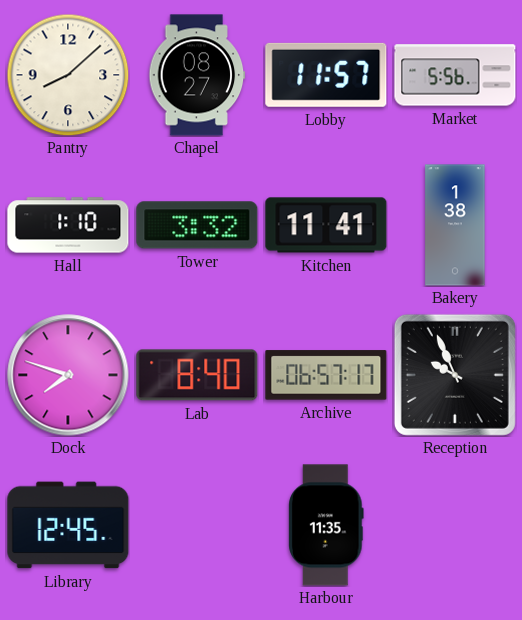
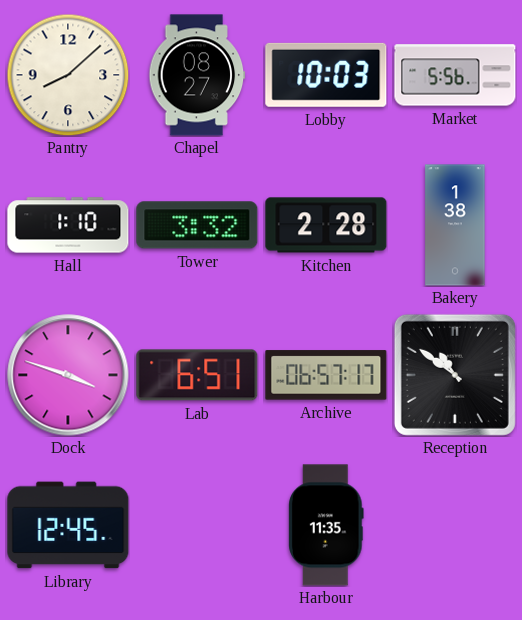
Lobby: 11:57 -> 10:03 (326, 75)
Kitchen: 11:41 -> 2:28 (326, 225)
Dock: 7:48 -> 3:48 (68, 375)
Lab: 8:40 -> 6:51 (197, 375)
Reception: 9:56 -> 10:51 (455, 375)
